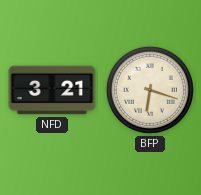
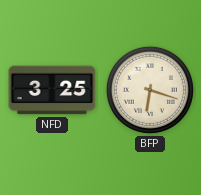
NFD: 3:21 -> 3:25 (52, 90)
